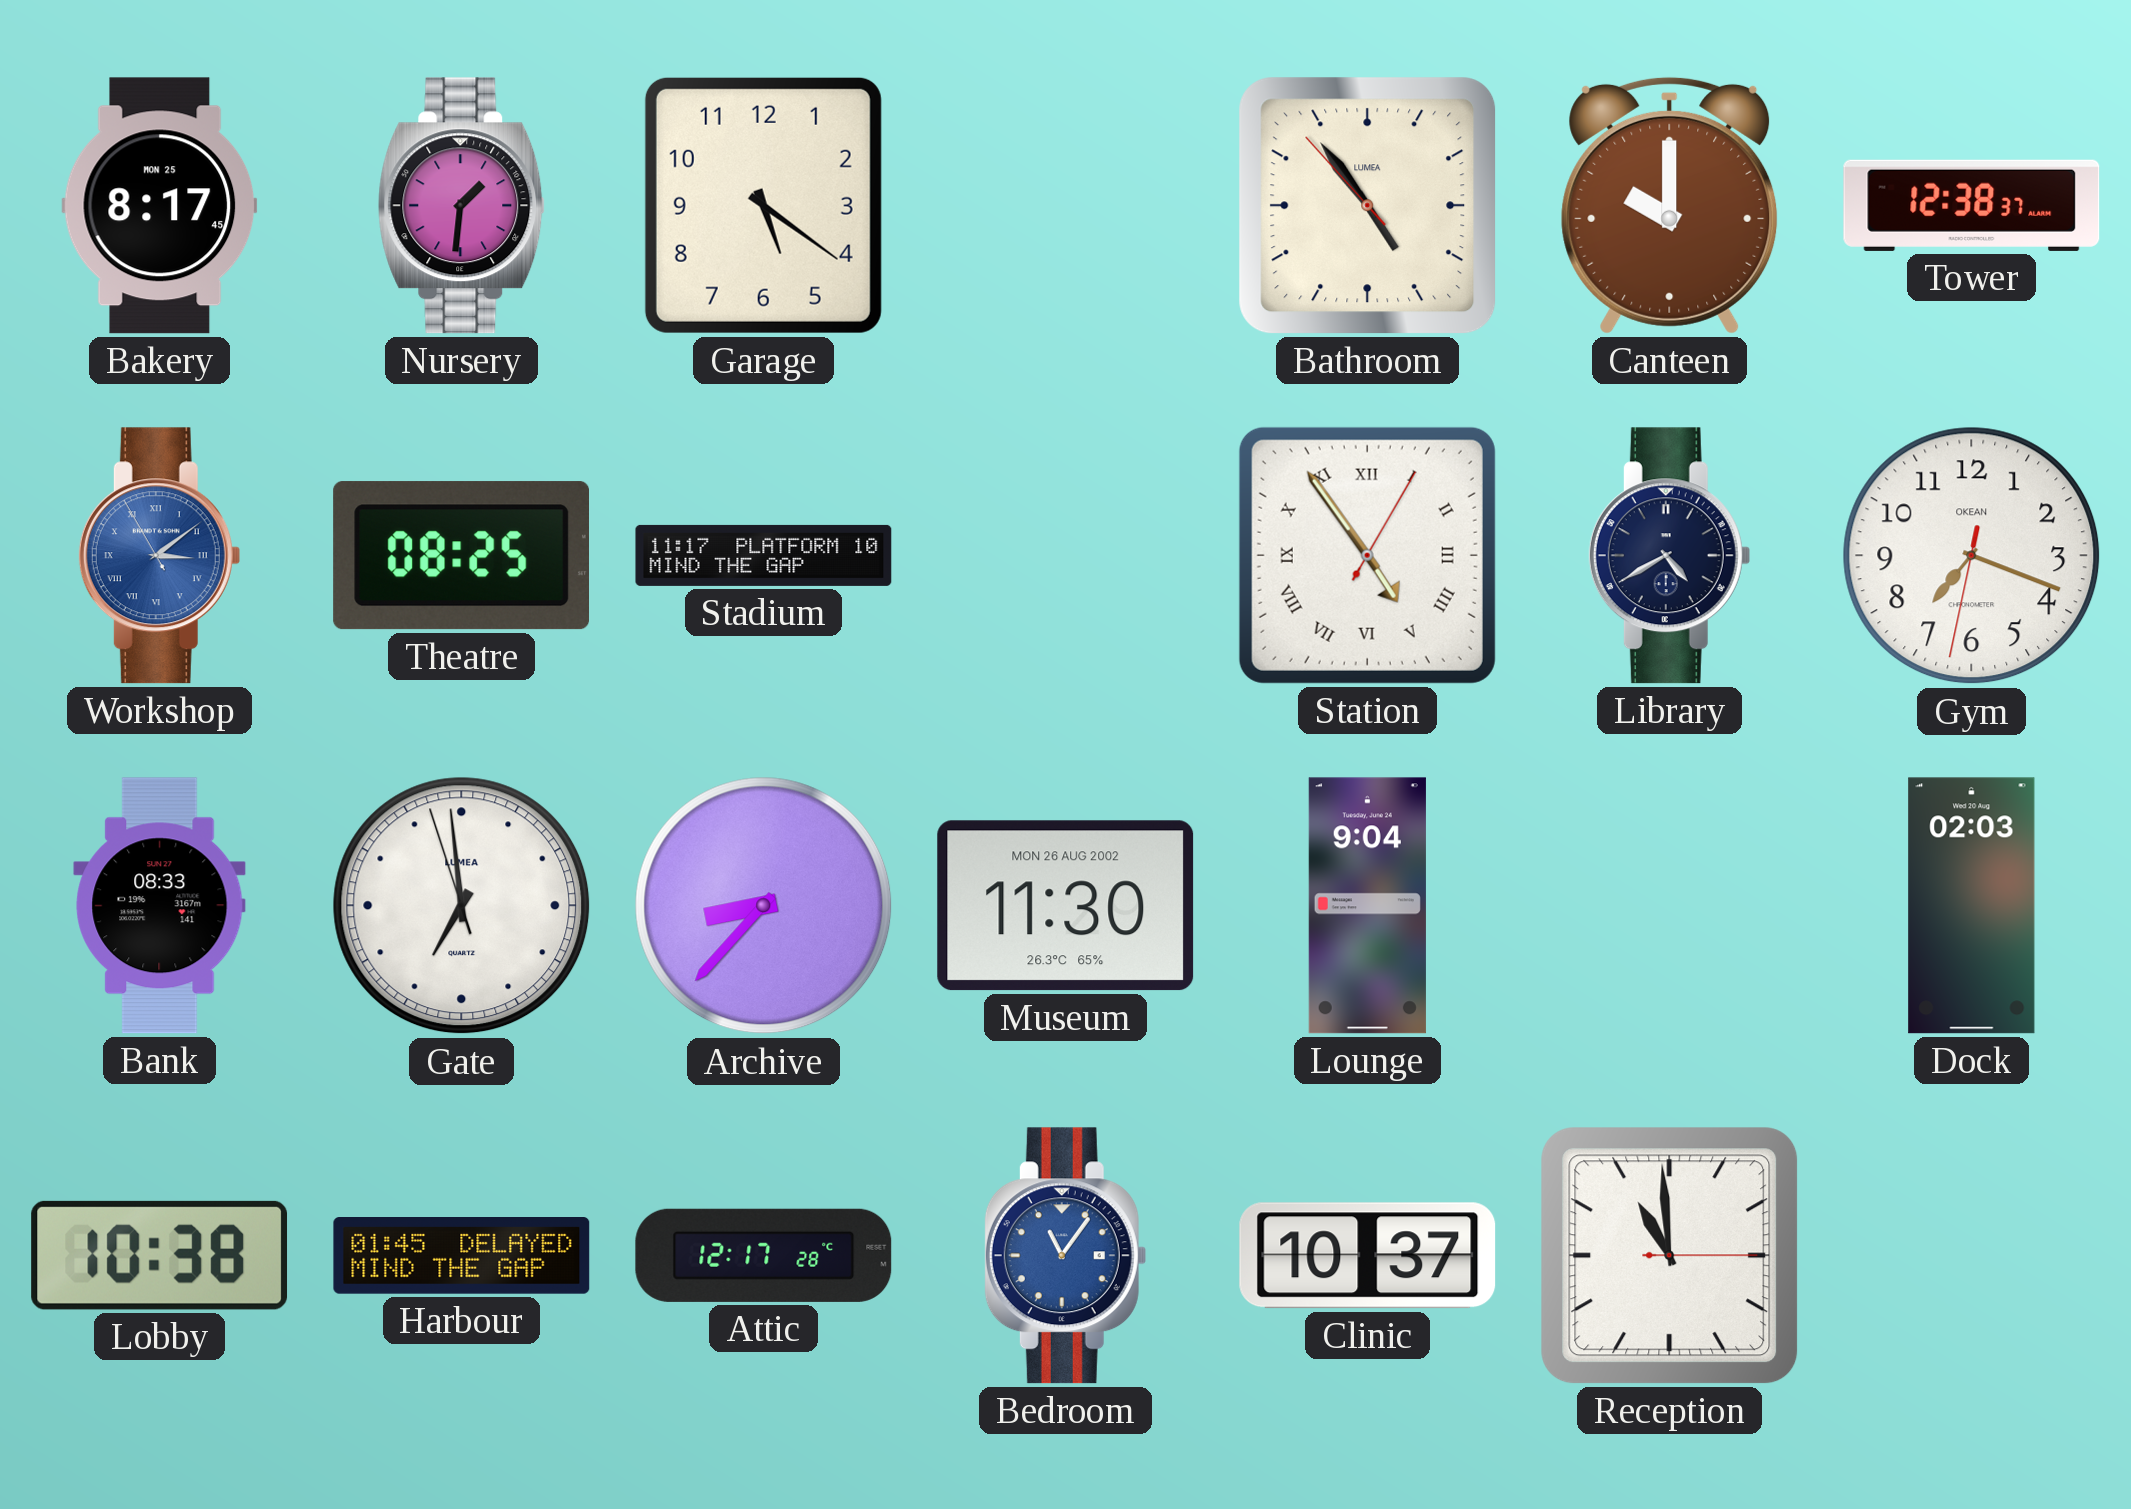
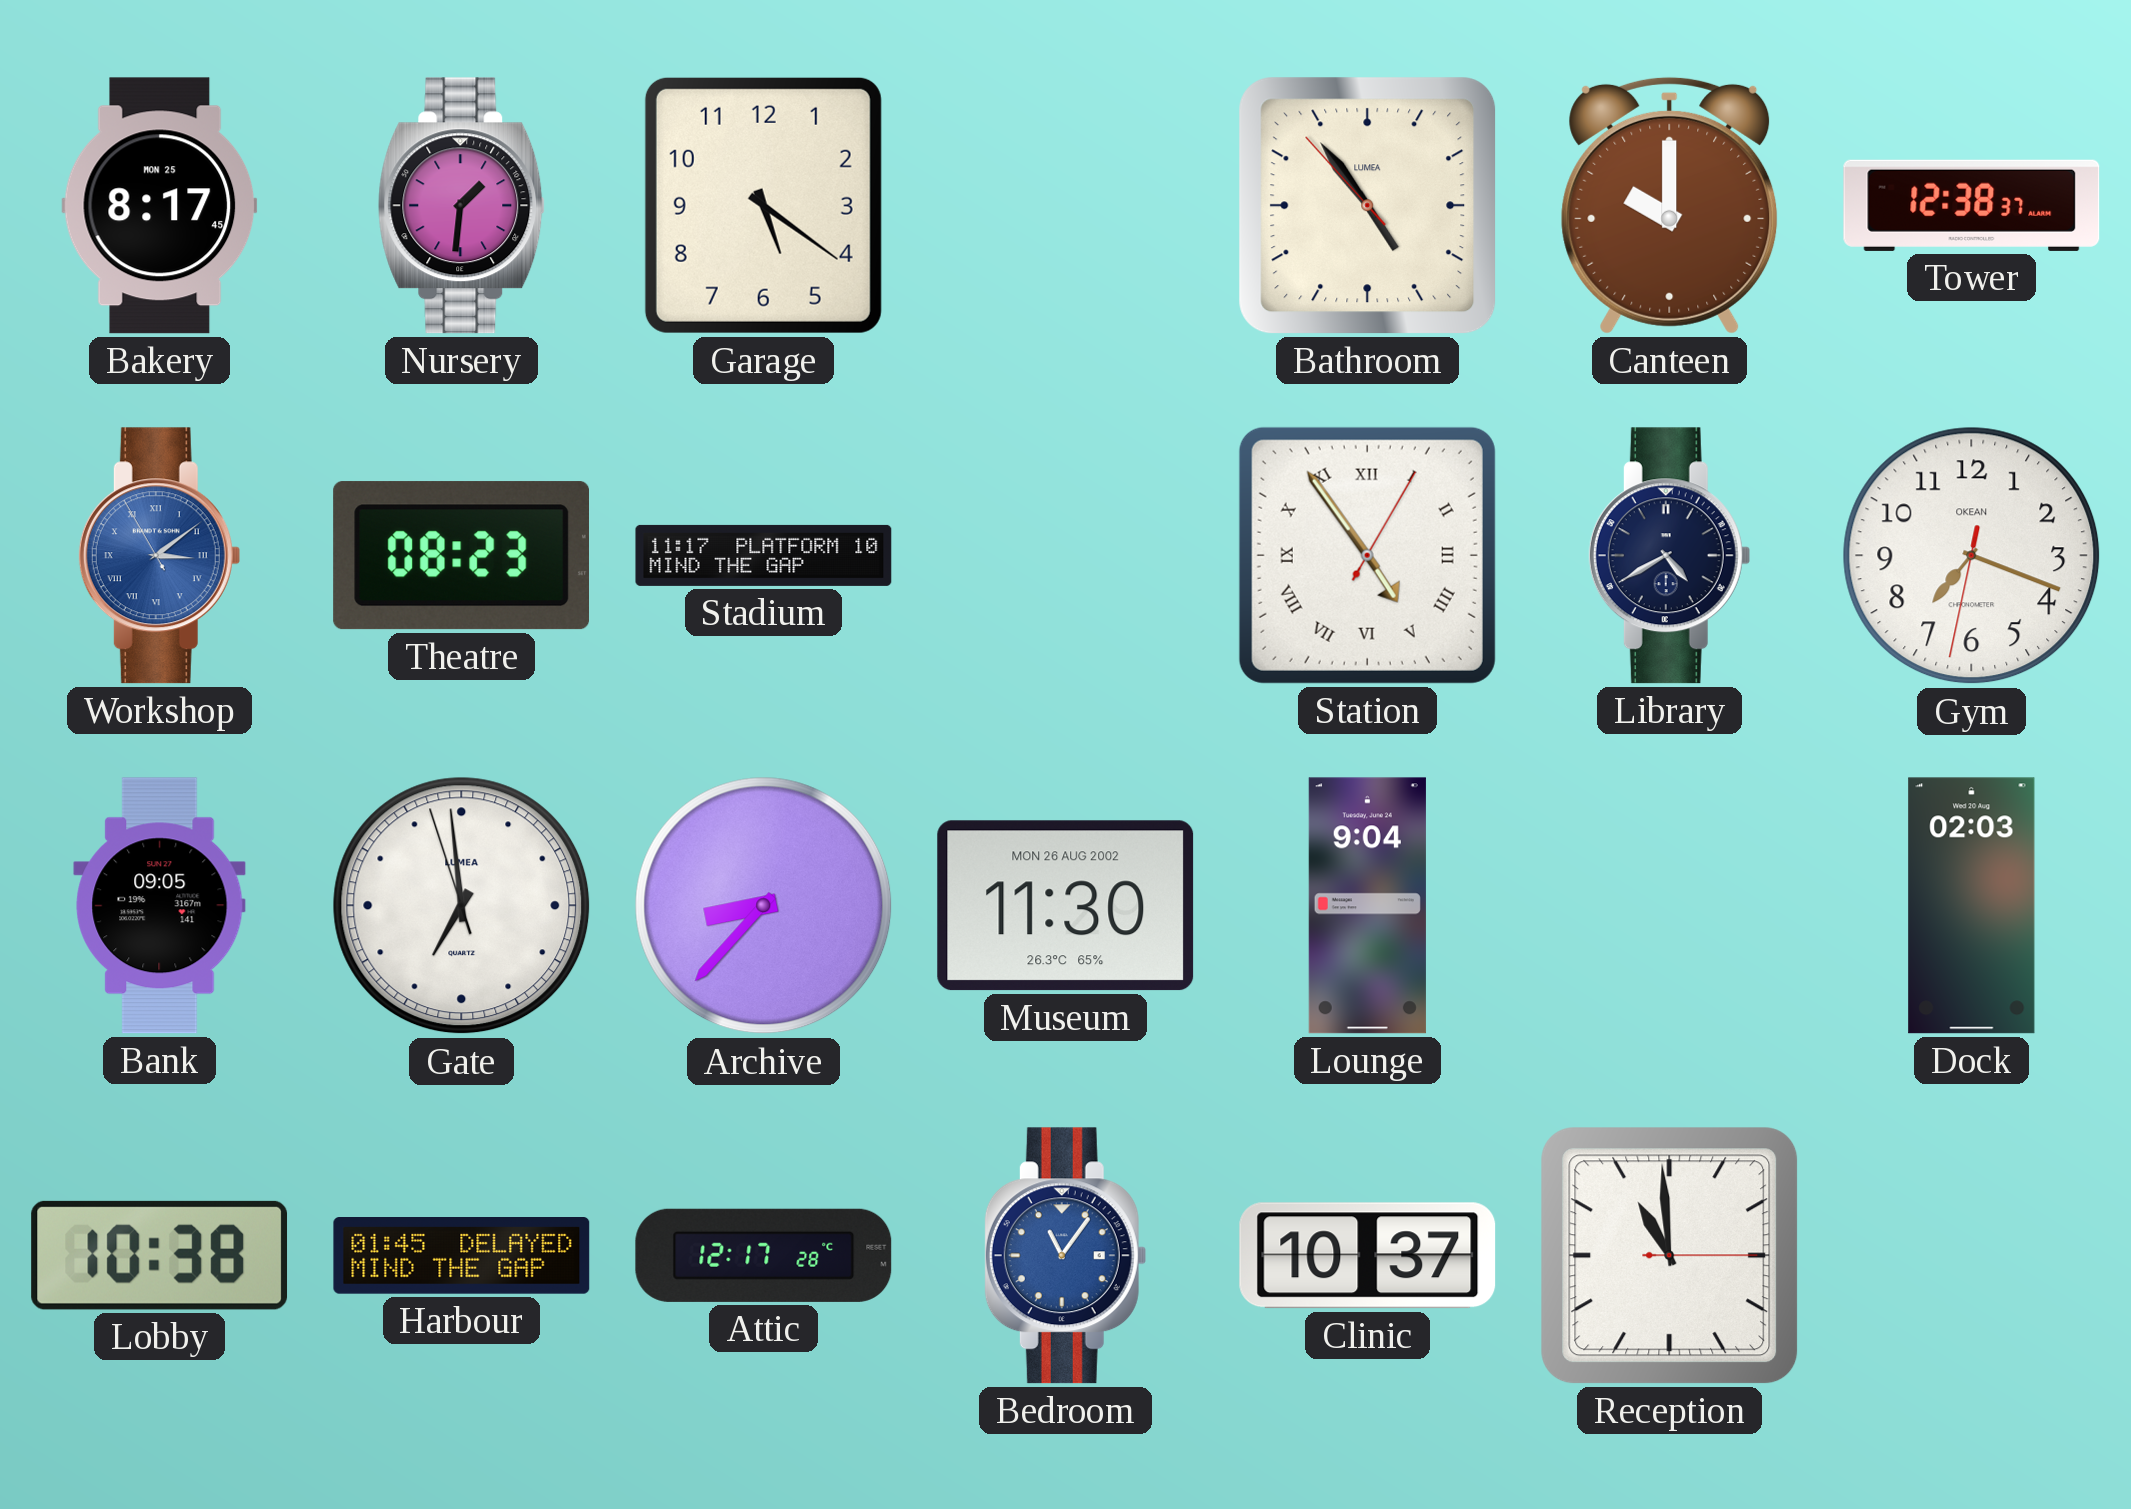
Theatre: 08:25 -> 08:23 (461, 556)
Bank: 08:33 -> 09:05 (160, 906)
